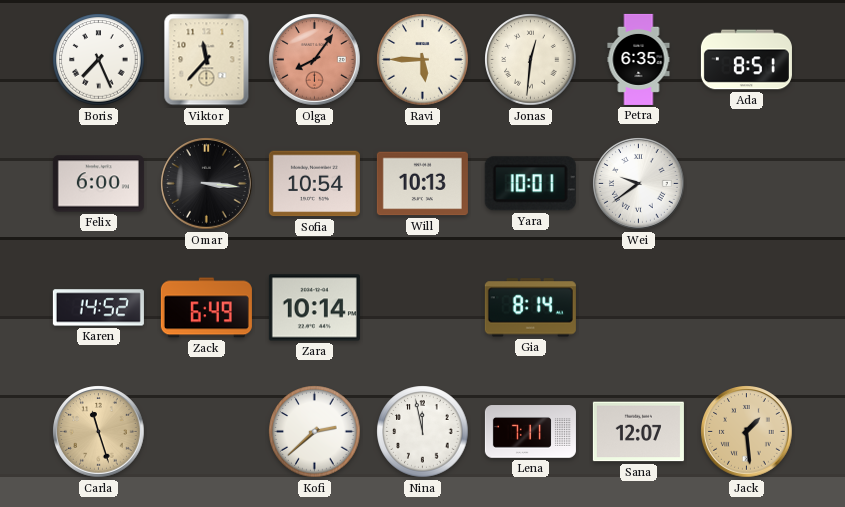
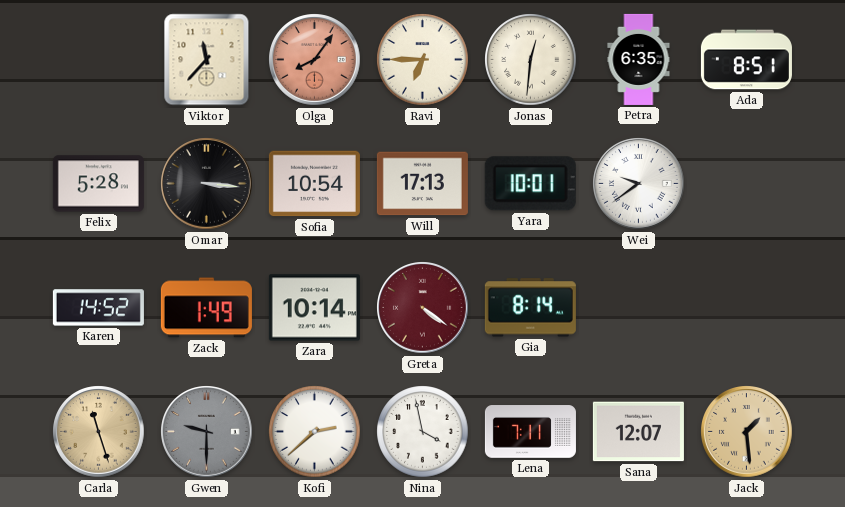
Boris: 7:26 -> none (99, 60)
Ravi: 5:45 -> 6:45 (423, 60)
Felix: 6:00 -> 5:28 (98, 184)
Will: 10:13 -> 17:13 (422, 184)
Zack: 6:49 -> 1:49 (206, 308)
Greta: none -> 4:21 (423, 308)
Gwen: none -> 9:30 (207, 432)
Nina: 11:58 -> 3:58 (423, 432)
